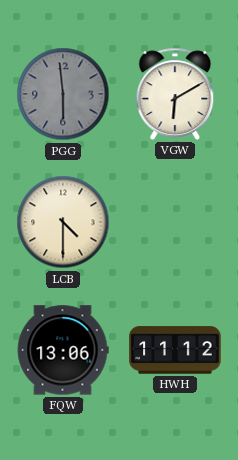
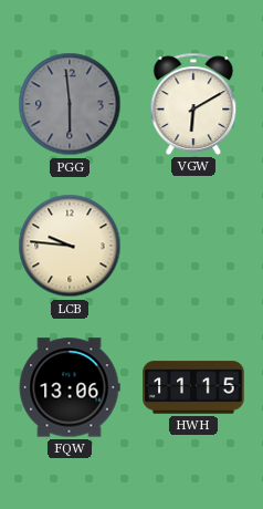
LCB: 4:30 -> 9:46 (70, 246)
HWH: 11:12 -> 11:15 (193, 387)
